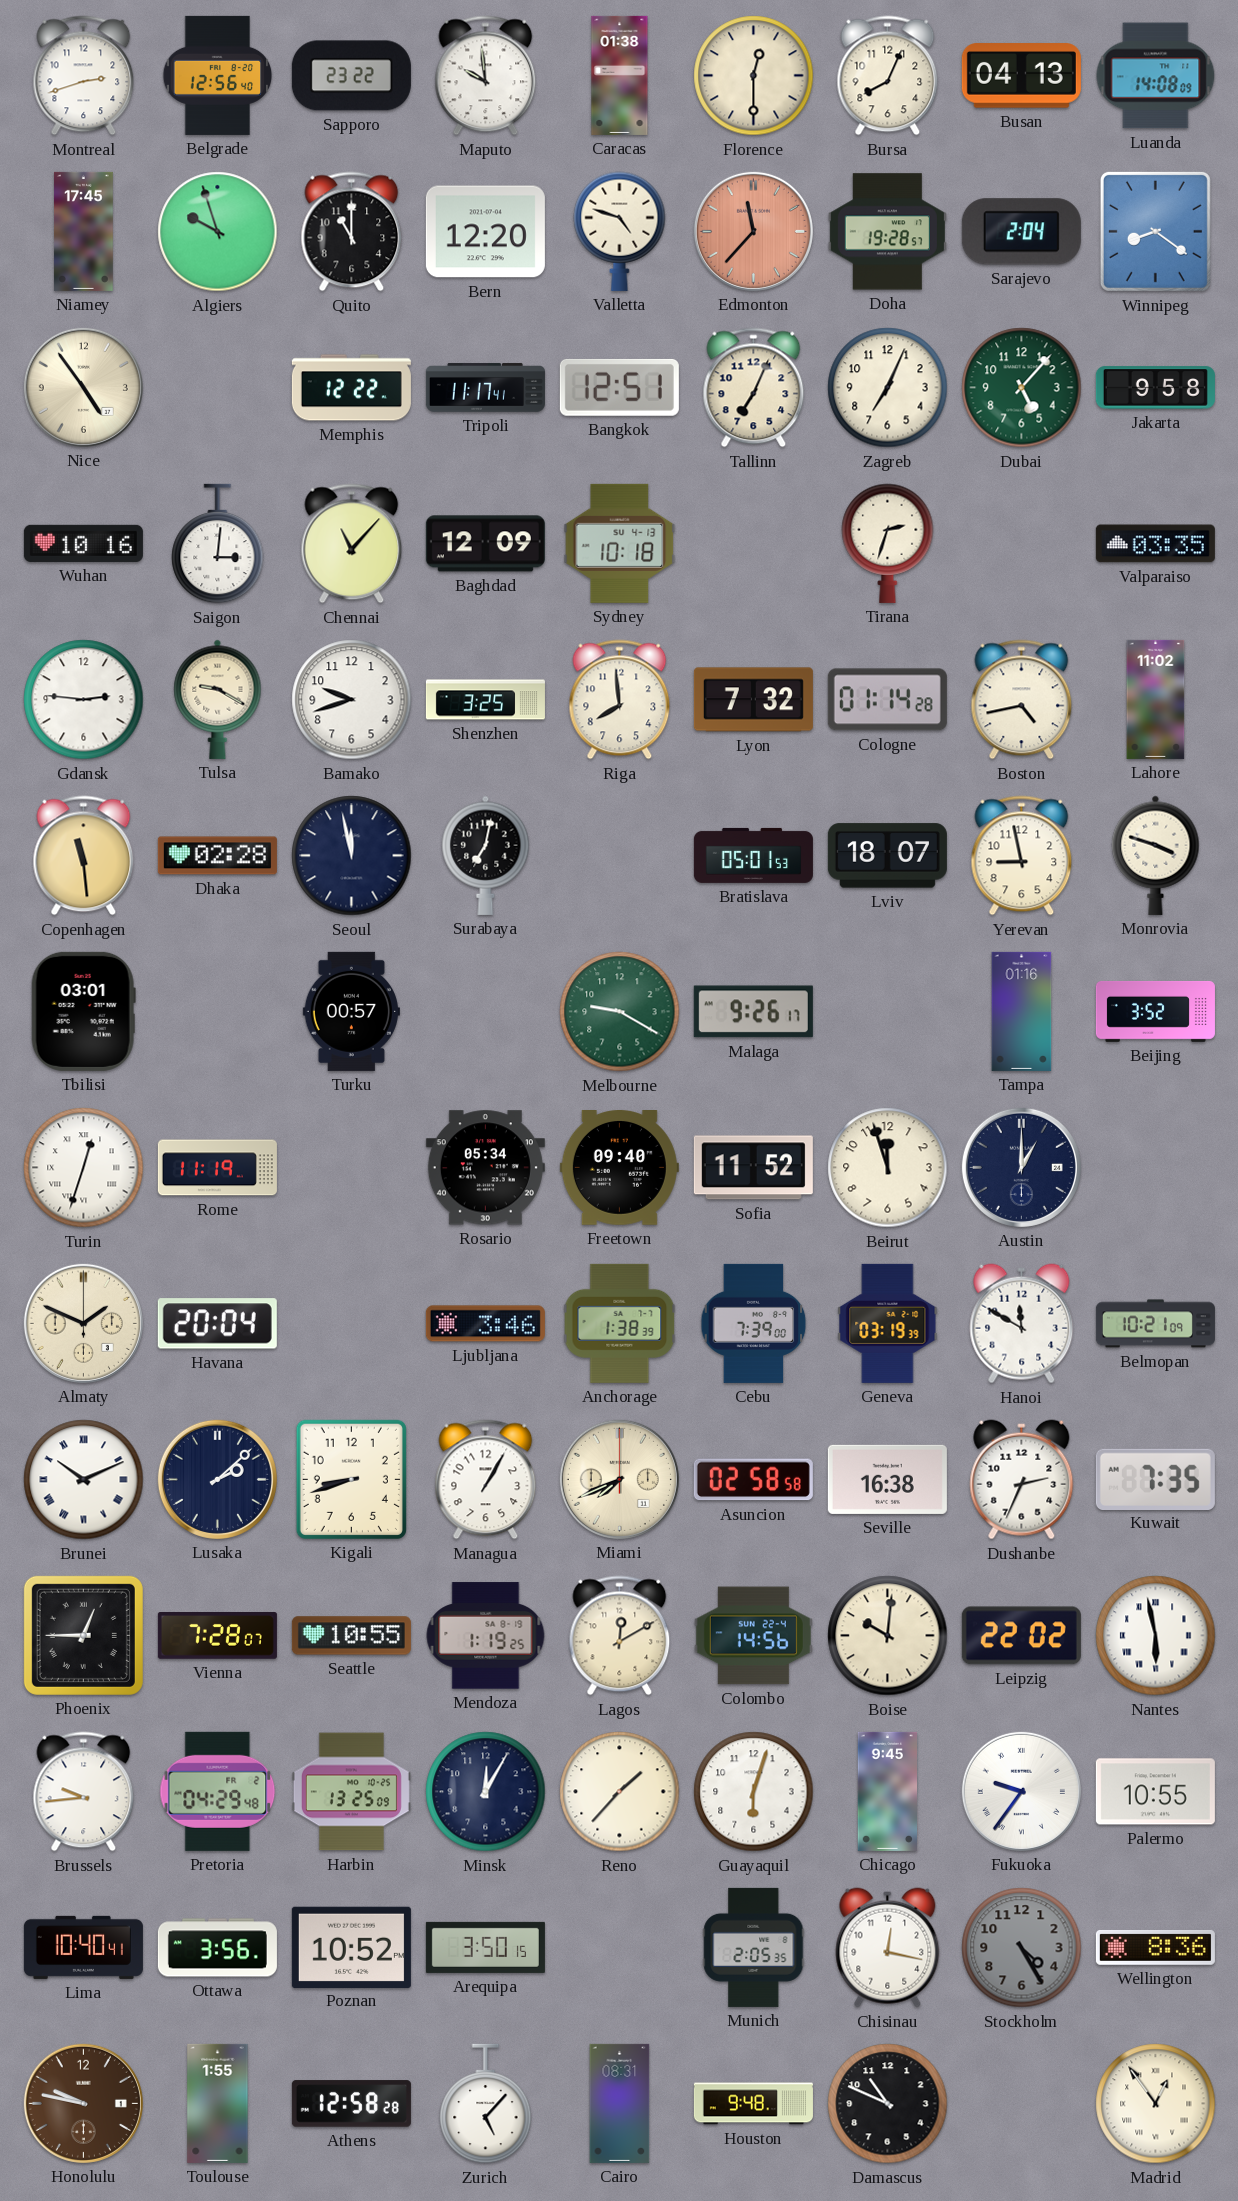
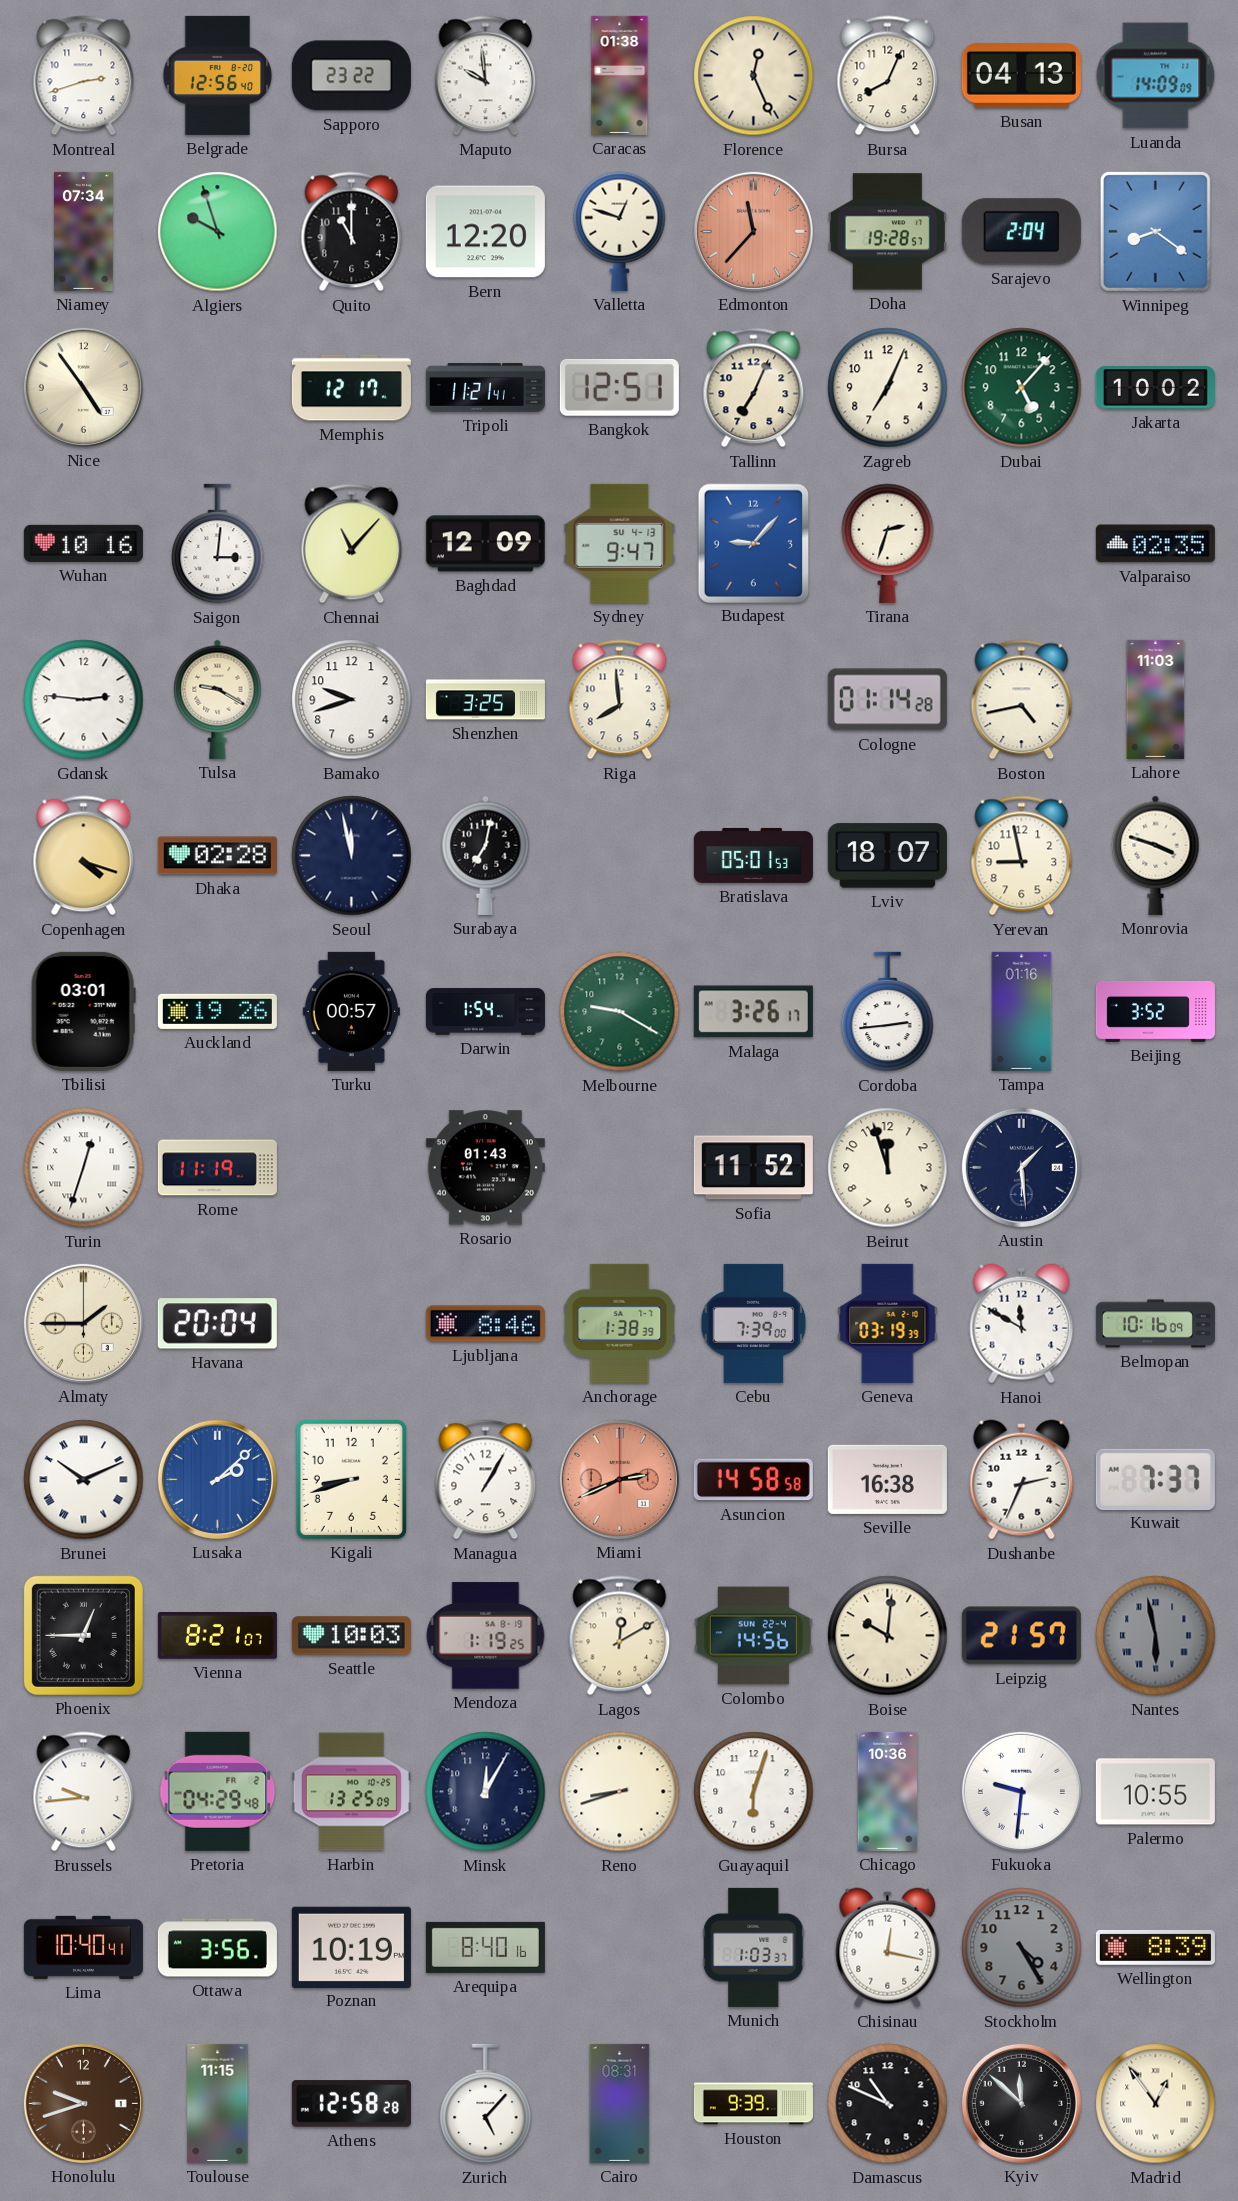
Florence: 12:30 -> 12:26 (754, 76)
Luanda: 14:08 -> 14:09 (1156, 76)
Niamey: 17:45 -> 07:34 (84, 231)
Valletta: 4:48 -> 12:48 (620, 231)
Memphis: 12:22 -> 12:17 (351, 388)
Tripoli: 11:17 -> 11:21 (485, 388)
Jakarta: 9:58 -> 10:02 (1155, 388)
Sydney: 10:18 -> 9:47 (620, 543)
Budapest: none -> 9:07 (753, 543)
Valparaiso: 03:35 -> 02:35 (1155, 544)
Lyon: 7:32 -> none (753, 700)
Lahore: 11:02 -> 11:03 (1156, 699)
Copenhagen: 11:29 -> 4:18 (84, 856)
Auckland: none -> 19:26 (217, 1011)
Darwin: none -> 1:54 (485, 1012)
Malaga: 9:26 -> 3:26 (753, 1012)
Cordoba: none -> 2:44 (888, 1012)
Rosario: 05:34 -> 01:43 (485, 1168)
Freetown: 09:40 -> none (619, 1168)
Austin: 1:00 -> 1:29 (1021, 1167)
Almaty: 1:49 -> 1:45 (83, 1323)
Ljubljana: 3:46 -> 8:46 (485, 1324)
Belmopan: 10:21 -> 10:16 (1155, 1324)
Lusaka dial: navy -> blue (217, 1479)
Miami: 7:41 -> 2:41 (619, 1479)
Miami dial: cream -> salmon (619, 1479)
Asuncion: 02:58 -> 14:58 (753, 1480)
Kuwait: 7:35 -> 7:37 (1155, 1479)
Vienna: 7:28 -> 8:21 (217, 1636)
Seattle: 10:55 -> 10:03 (351, 1636)
Leipzig: 22:02 -> 21:57 (1021, 1636)
Nantes dial: white -> grey (1156, 1636)
Reno: 1:37 -> 8:42 (620, 1792)
Chicago: 9:45 -> 10:36 (888, 1791)
Fukuoka: 9:36 -> 9:31 (1021, 1791)
Poznan: 10:52 -> 10:19 (351, 1947)
Arequipa: 3:50 -> 8:40 (485, 1947)
Munich: 2:05 -> 1:03 (754, 1947)
Wellington: 8:36 -> 8:39 (1155, 1948)
Honolulu: 9:47 -> 9:42 (83, 2103)
Toulouse: 1:55 -> 11:15 (218, 2103)
Houston: 9:48 -> 9:39 (753, 2104)
Kyiv: none -> 11:52 (1021, 2103)
